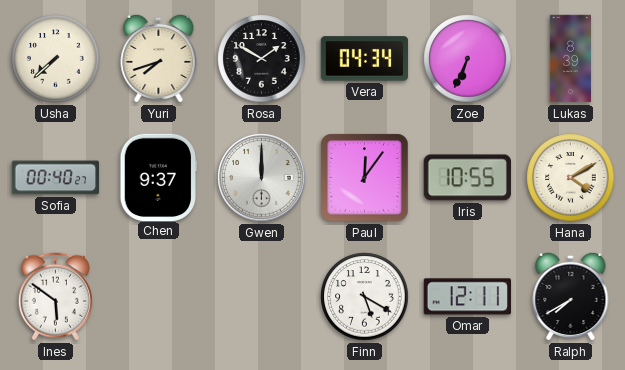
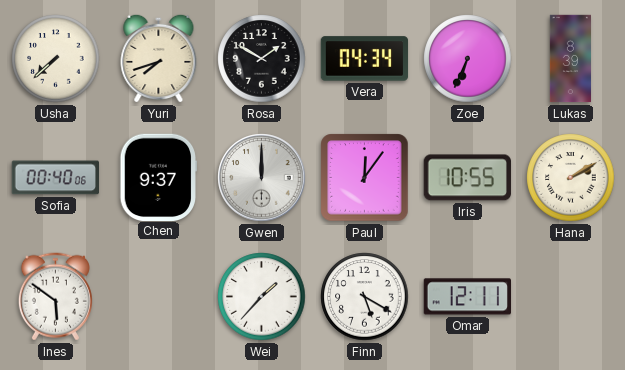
Sofia: 00:40:27 -> 00:40:06 (55, 178)
Hana: 4:10 -> 2:10 (571, 178)
Wei: none -> 1:37 (262, 297)
Ralph: 7:40 -> none (571, 296)
